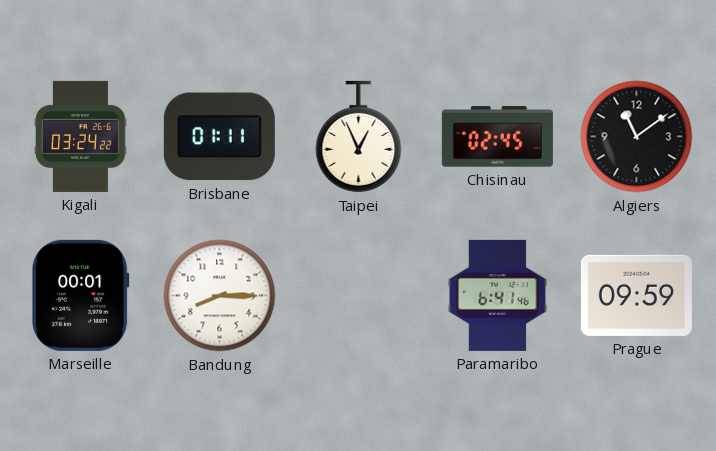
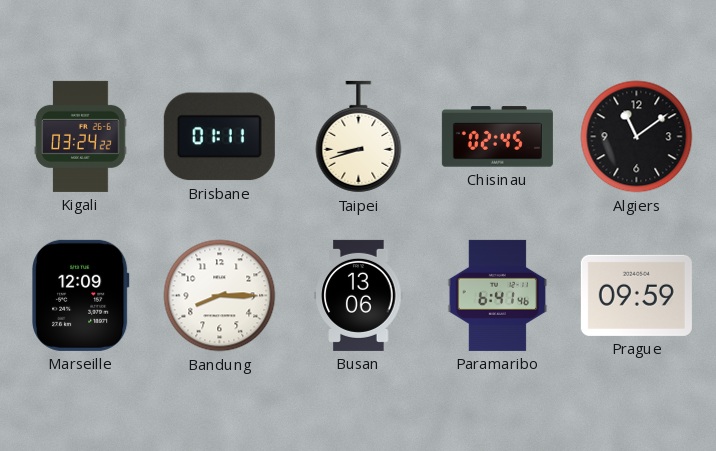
Taipei: 12:56 -> 8:42 (359, 137)
Marseille: 00:01 -> 12:09 (81, 295)
Busan: none -> 13:06 (359, 295)
